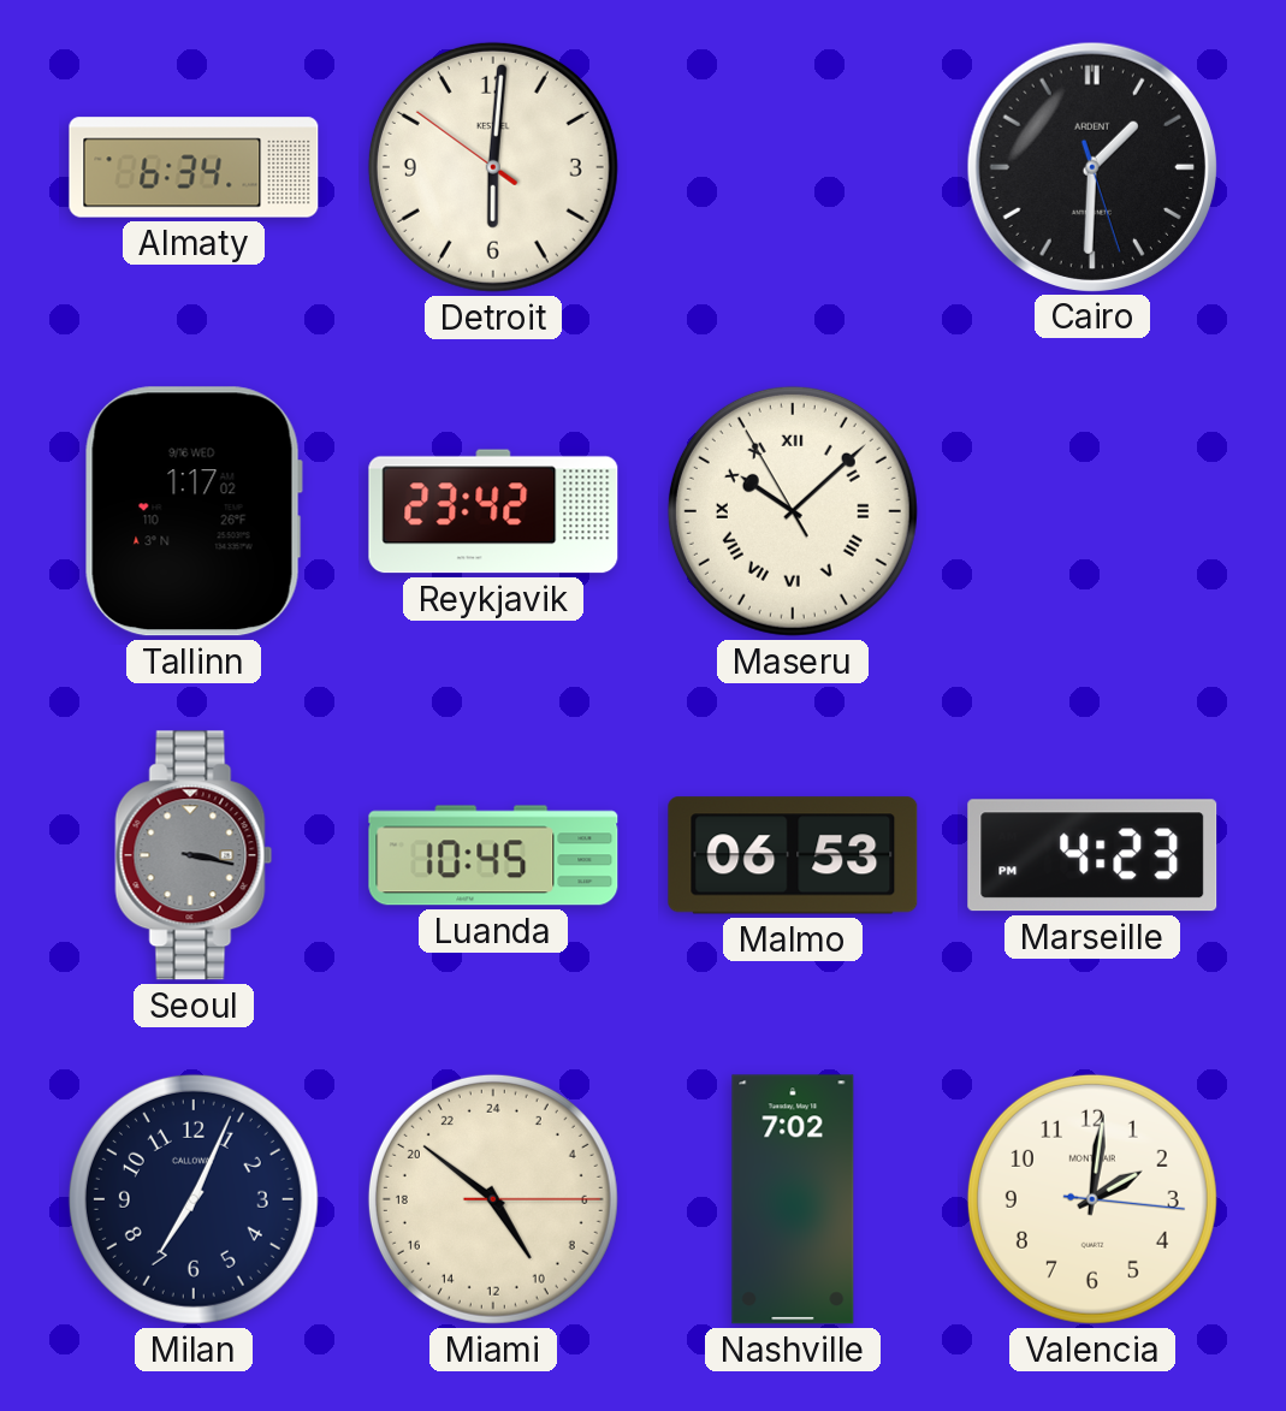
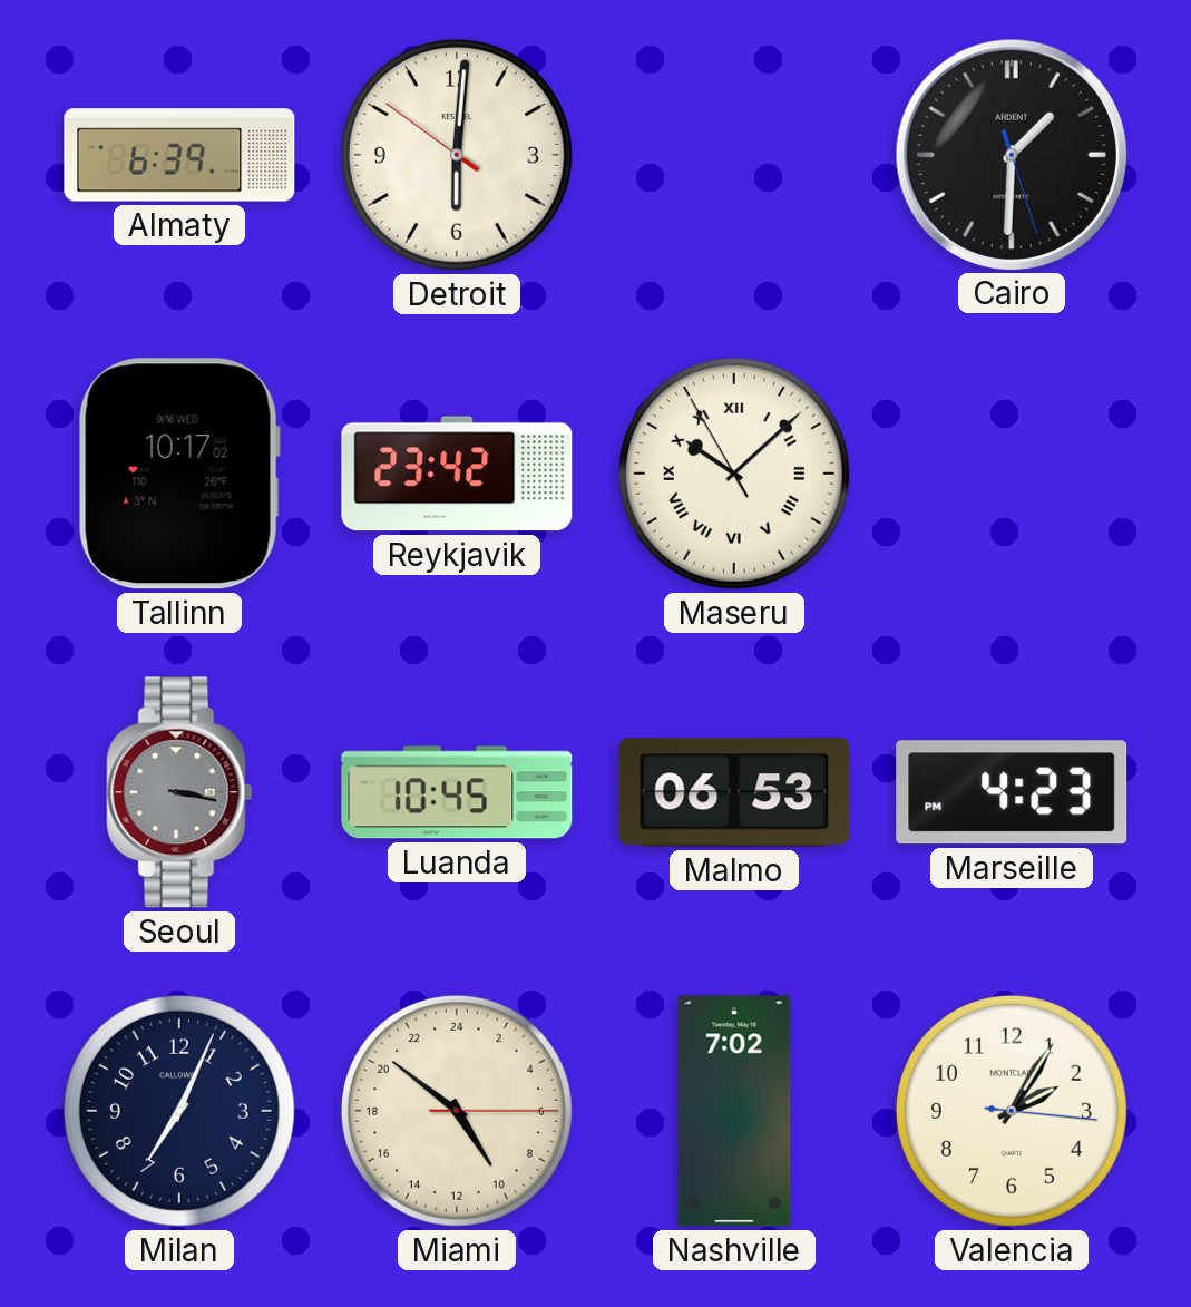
Almaty: 6:34 -> 6:39 (179, 155)
Tallinn: 1:17 -> 10:17 (179, 474)
Valencia: 2:01 -> 2:05 (1012, 1111)
